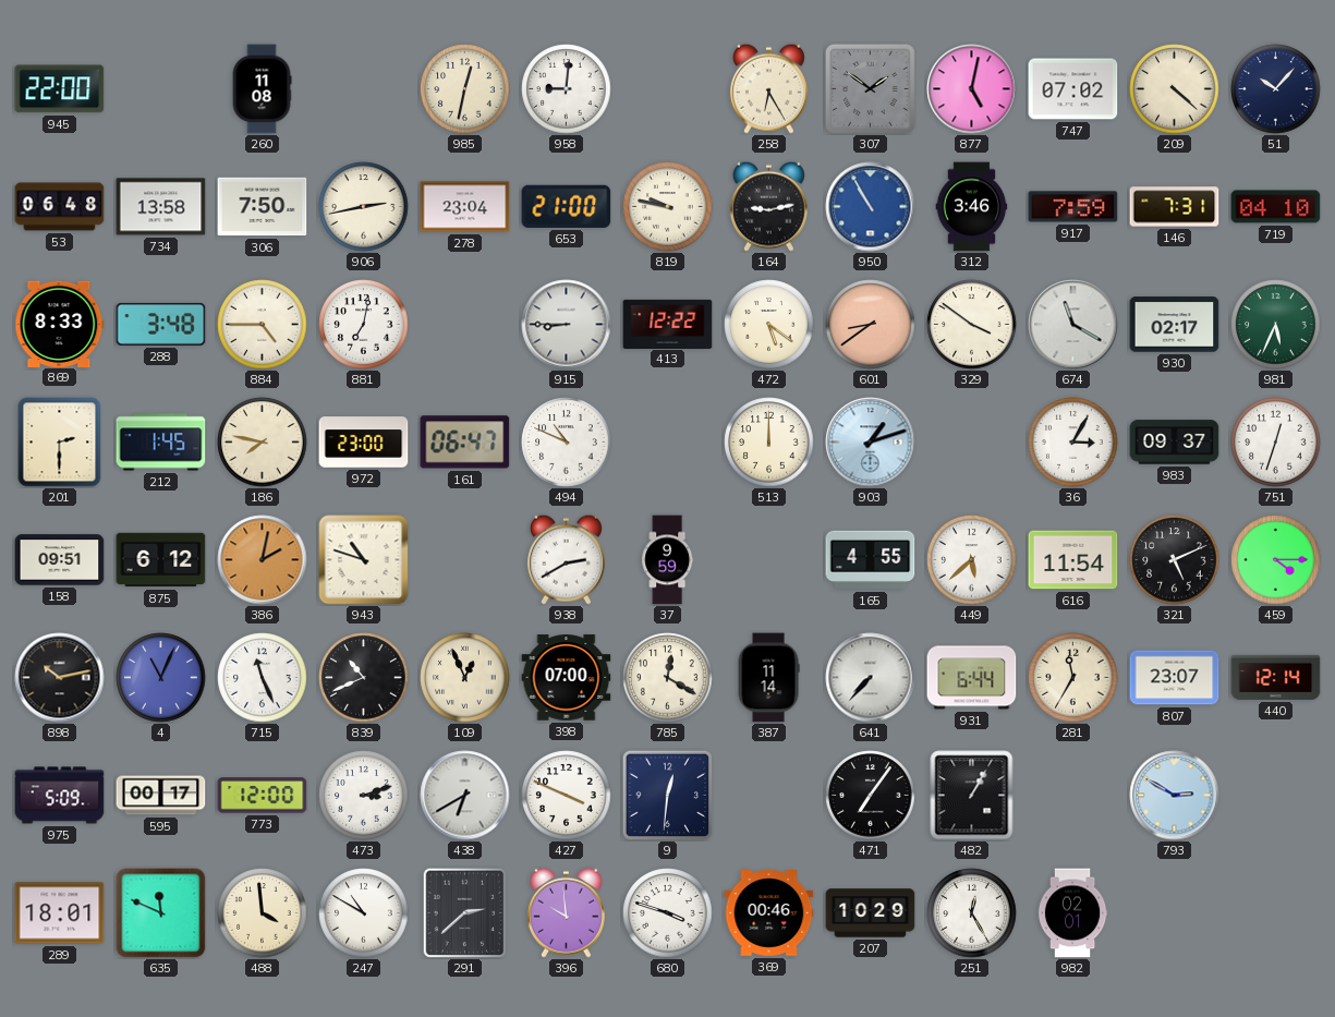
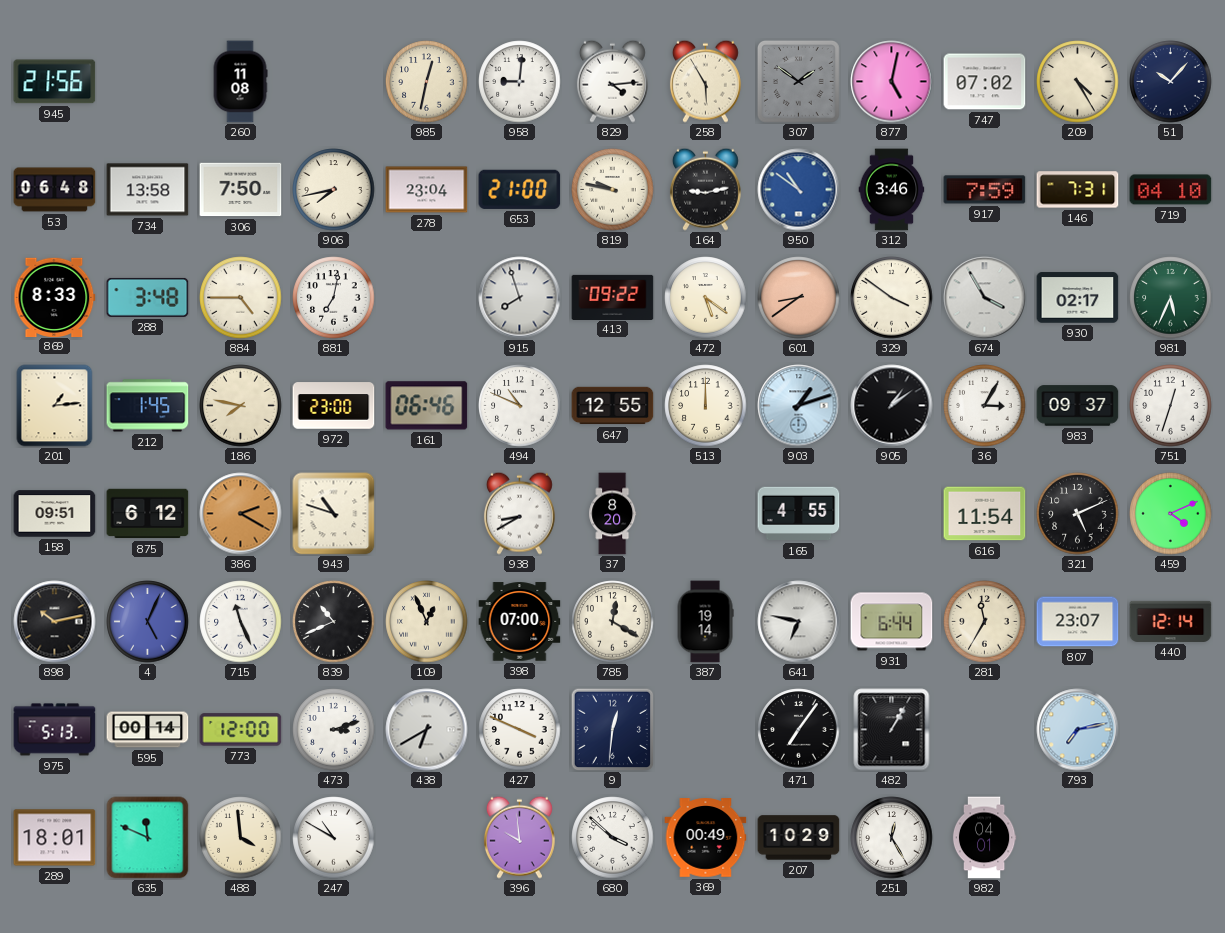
945: 22:00 -> 21:56 (55, 82)
829: none -> 4:14 (612, 81)
258: 6:25 -> 5:55 (705, 81)
209: 4:22 -> 4:25 (1078, 82)
906: 2:43 -> 7:43 (334, 190)
950: 10:55 -> 10:51 (799, 190)
915: 8:45 -> 7:57 (520, 298)
413: 12:22 -> 09:22 (613, 297)
674: 11:20 -> 3:55 (985, 298)
201: 2:30 -> 1:14 (55, 406)
161: 06:47 -> 06:46 (427, 406)
647: none -> 12:55 (613, 406)
905: none -> 1:09 (892, 406)
386: 2:02 -> 2:20 (241, 514)
938: 2:40 -> 8:40 (519, 513)
37: 9:59 -> 8:20 (613, 514)
449: 5:38 -> none (972, 560)
459: 4:15 -> 4:11 (1171, 514)
4: 11:04 -> 5:04 (148, 622)
387: 11:14 -> 19:14 (705, 622)
641: 7:37 -> 6:47 (799, 622)
975: 5:09 -> 5:13 (55, 730)
595: 00:17 -> 00:14 (148, 730)
793: 2:50 -> 7:13 (1078, 730)
291: 2:38 -> none (465, 912)
680: 3:48 -> 3:52 (613, 838)
369: 00:46 -> 00:49 (706, 838)
982: 02:01 -> 04:01 (984, 838)
